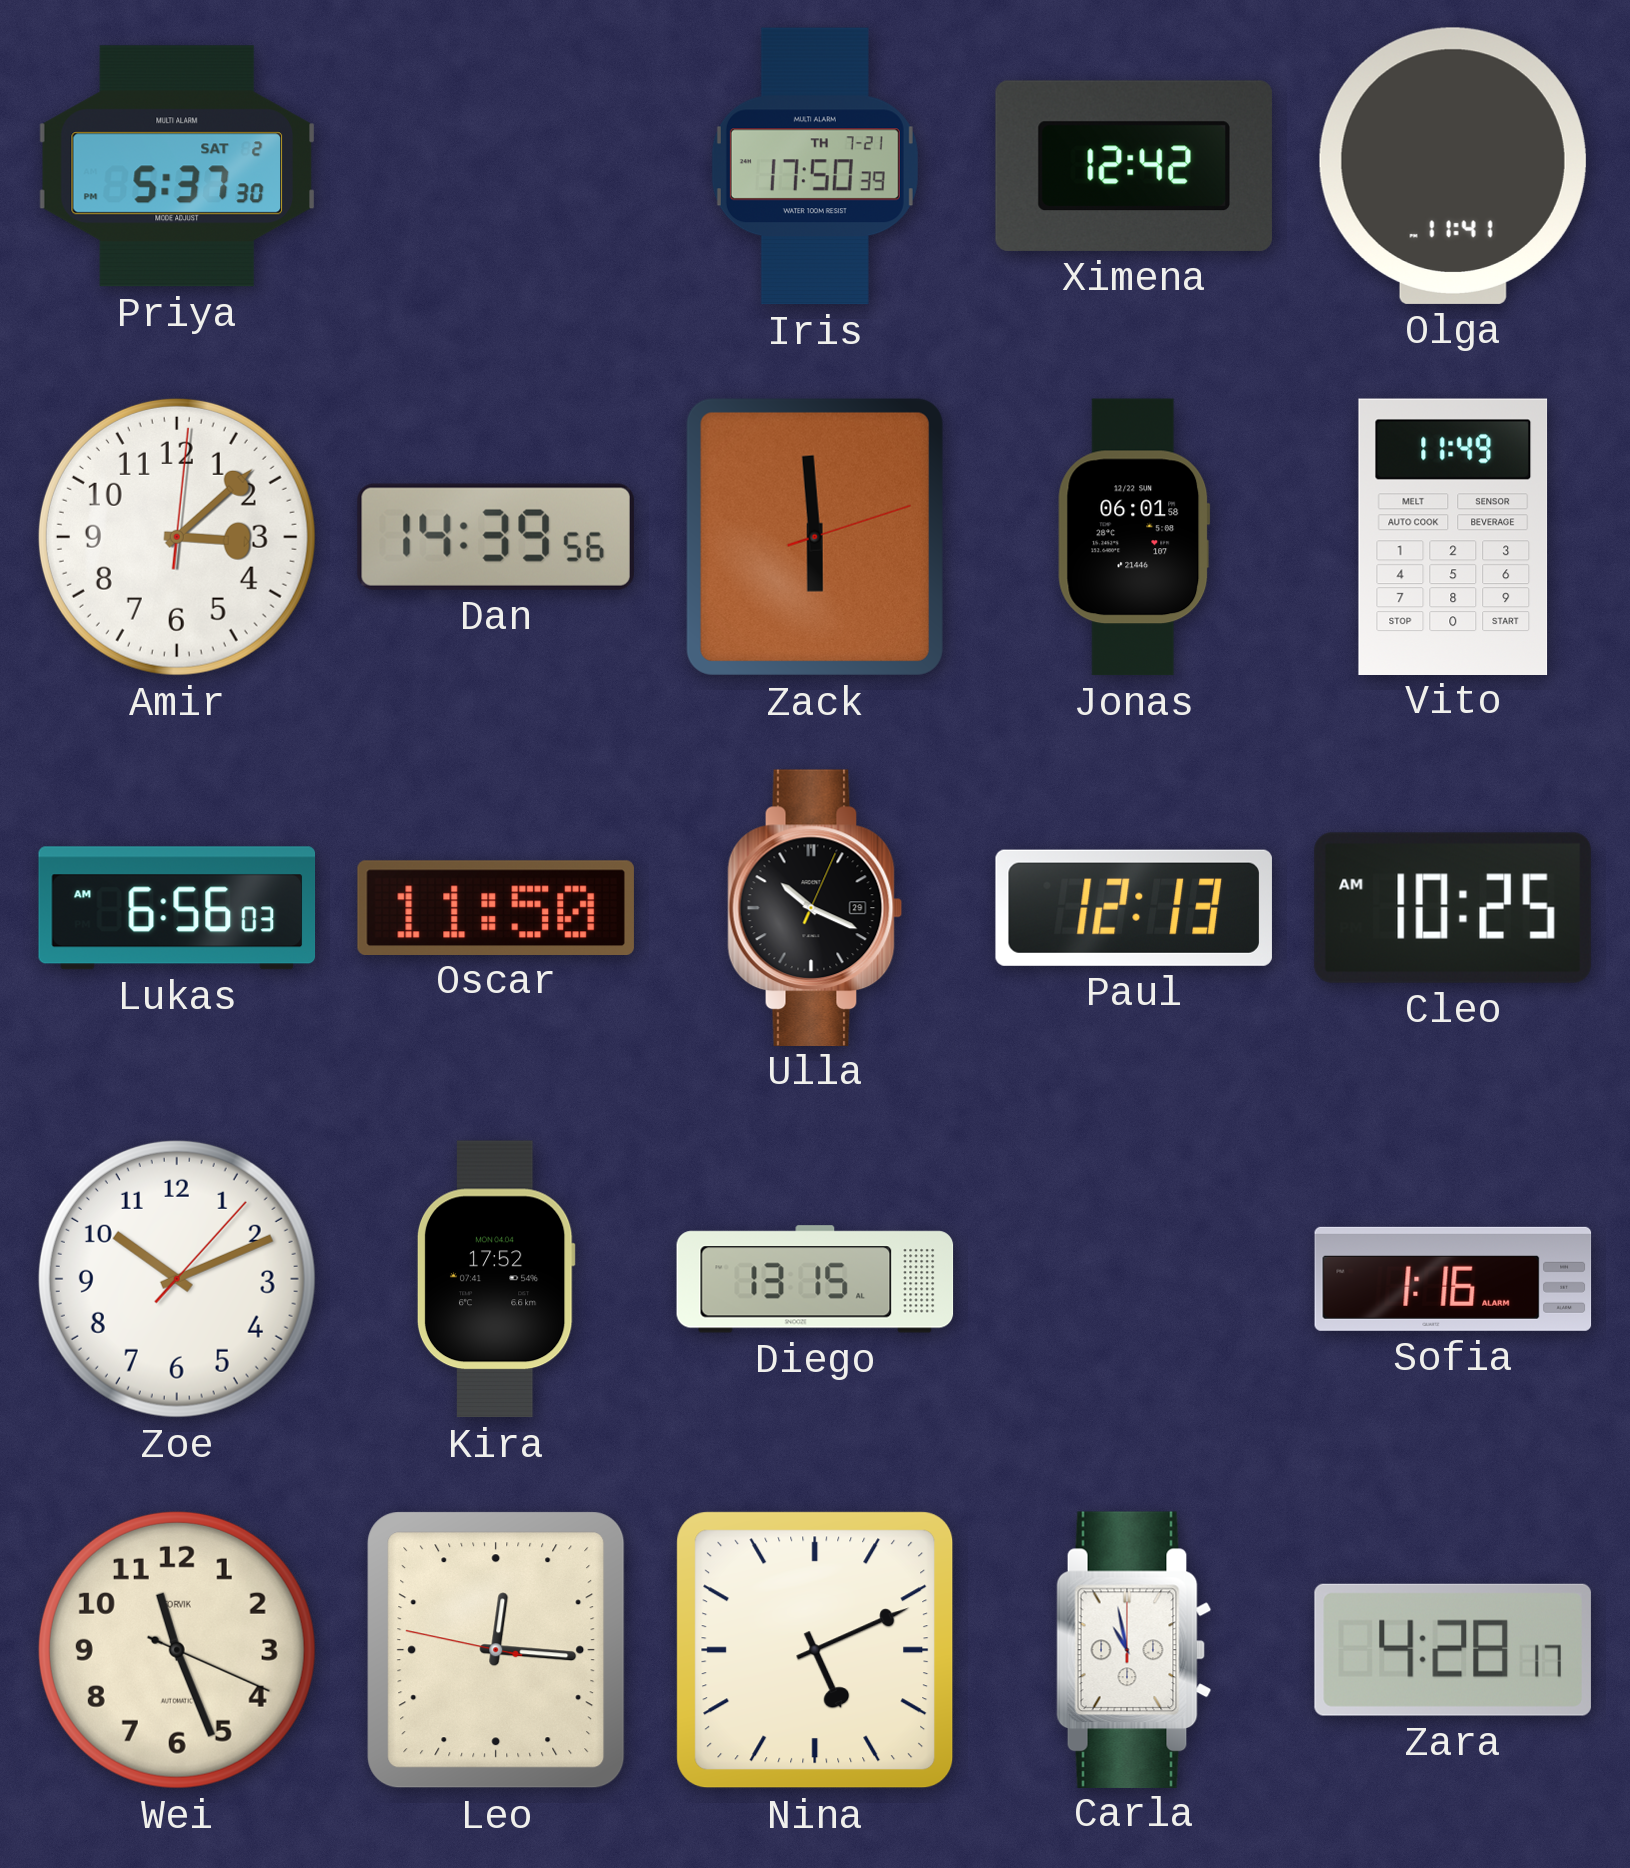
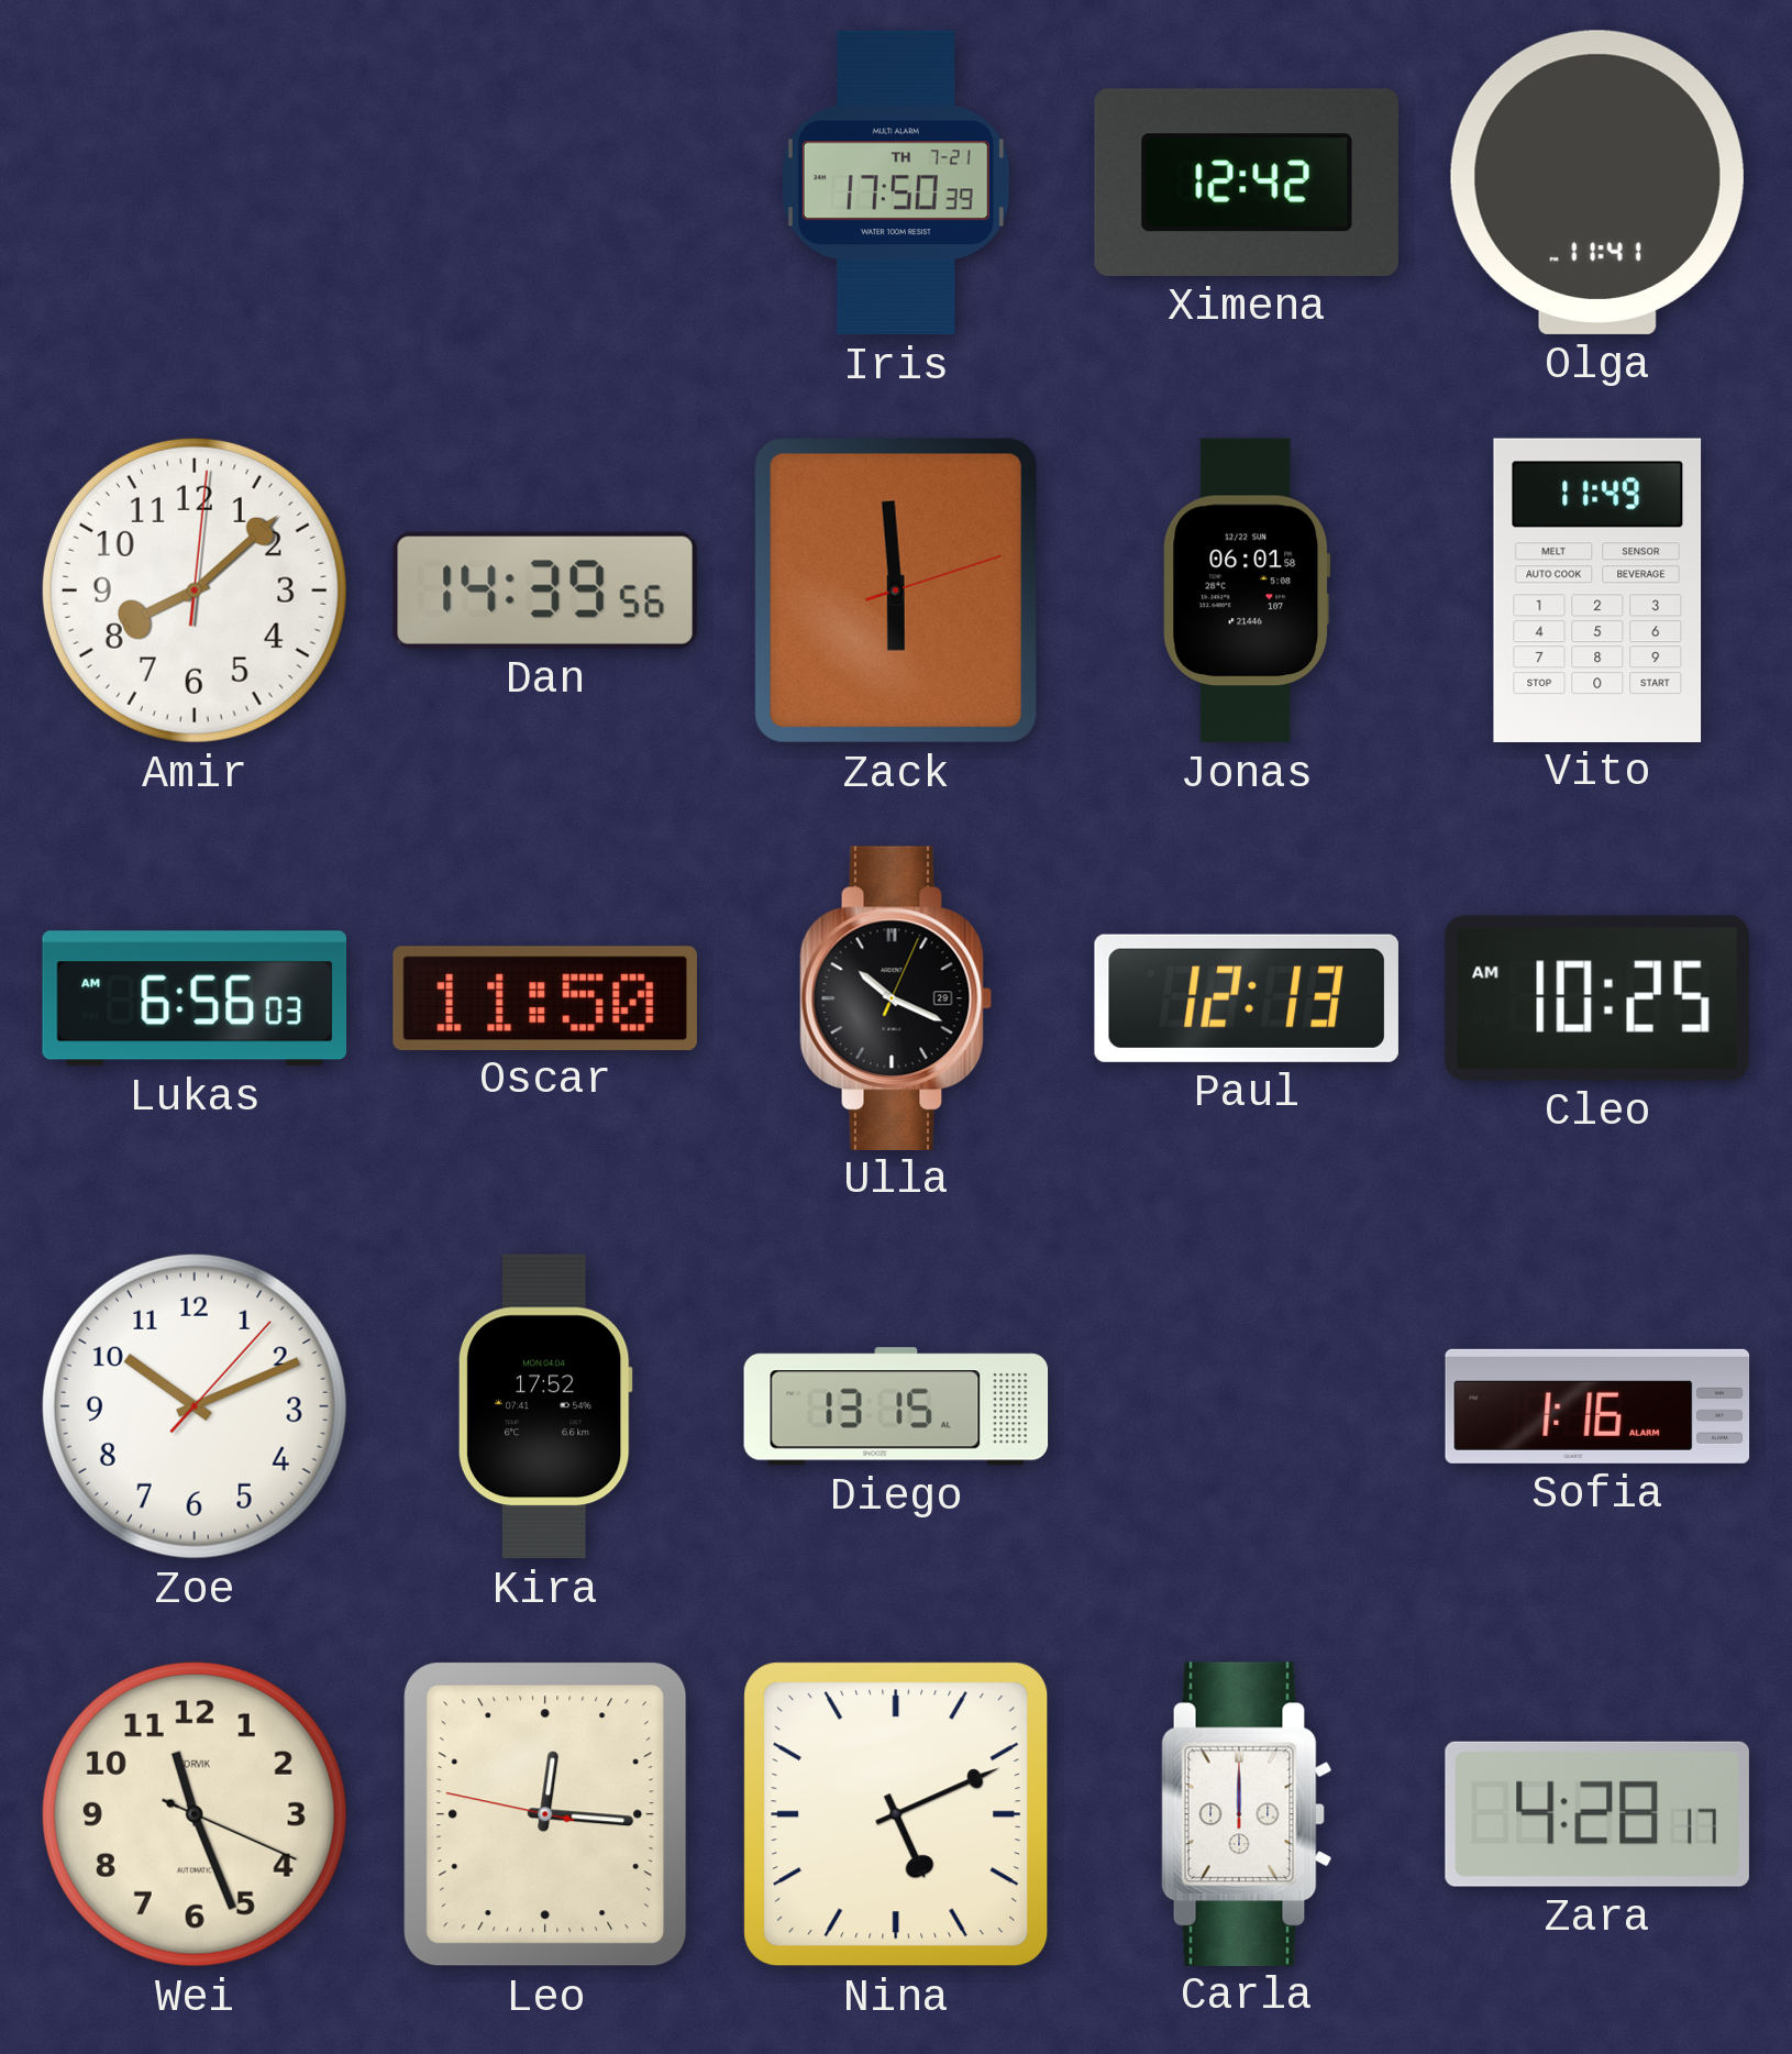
Priya: 5:37 -> none (176, 166)
Amir: 3:08 -> 8:08 (195, 590)
Carla: 10:58 -> 12:00 (1247, 1813)
